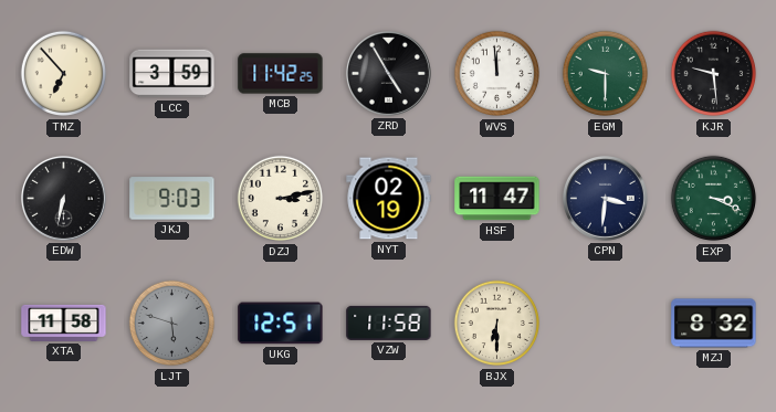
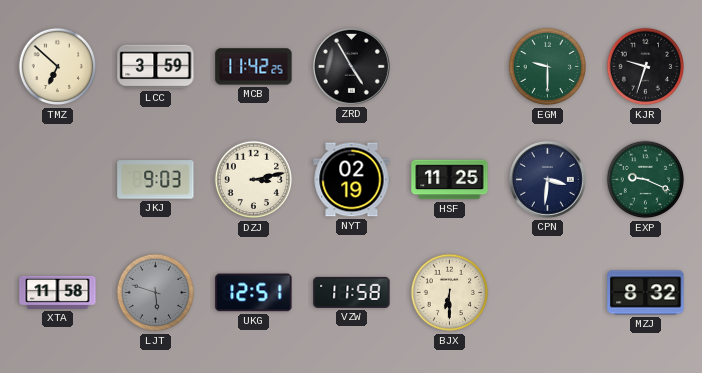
TMZ: 6:53 -> 6:52 (58, 67)
WVS: 11:59 -> none (497, 74)
KJR: 9:29 -> 9:33 (646, 67)
EDW: 6:32 -> none (63, 198)
HSF: 11:47 -> 11:25 (450, 180)
EXP: 3:19 -> 9:19 (646, 180)
